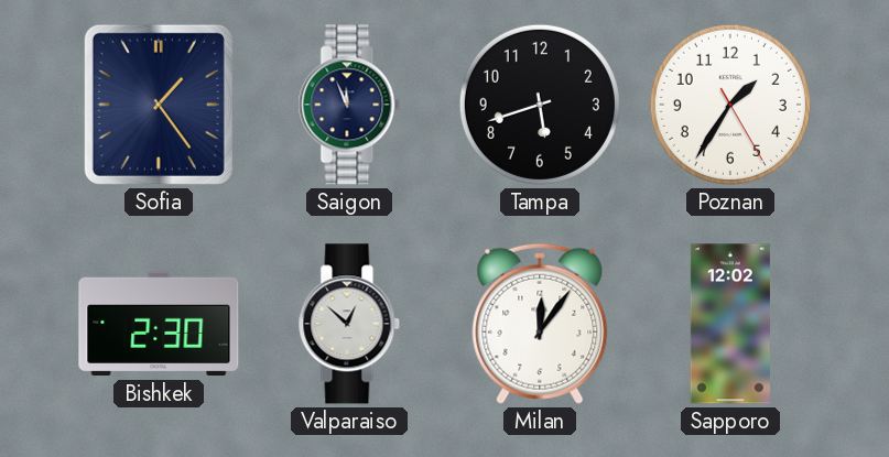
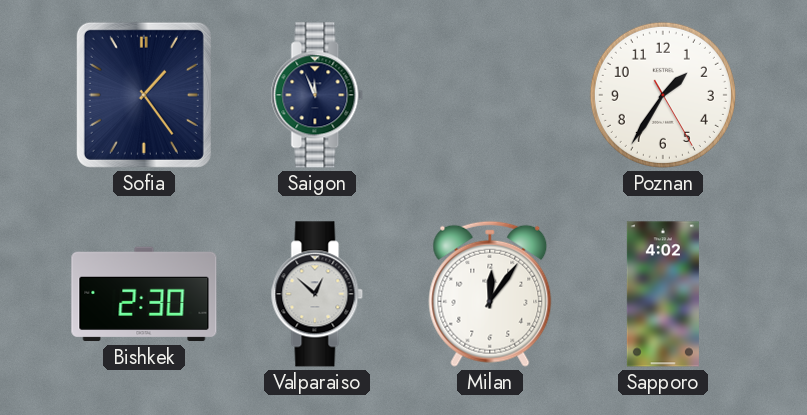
Tampa: 5:42 -> none (540, 105)
Sapporo: 12:02 -> 4:02 (663, 294)
